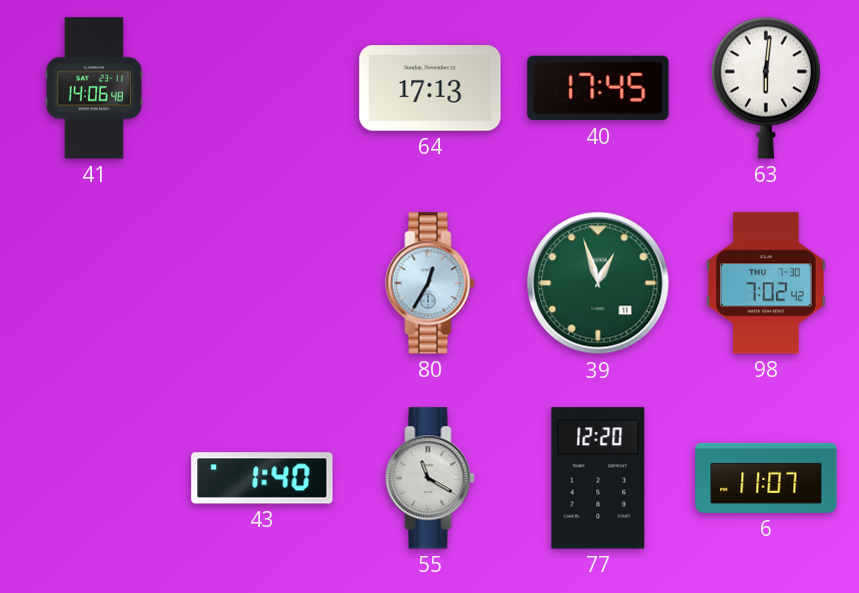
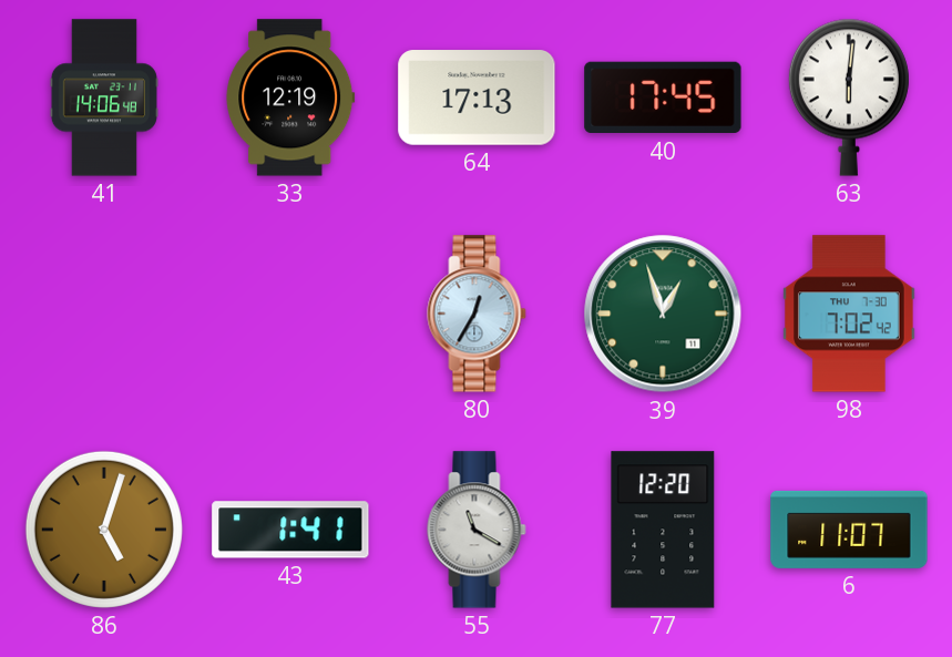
33: none -> 12:19 (290, 97)
86: none -> 5:03 (104, 530)
43: 1:40 -> 1:41 (290, 530)
